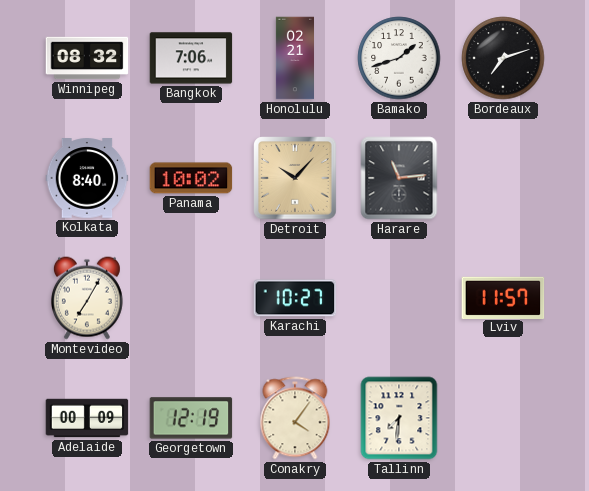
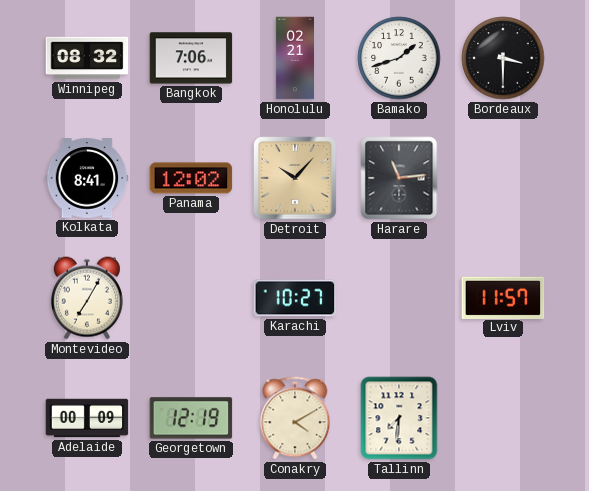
Bordeaux: 7:12 -> 3:30 (503, 58)
Kolkata: 8:40 -> 8:41 (87, 178)
Panama: 10:02 -> 12:02 (191, 178)
Conakry: 4:06 -> 4:10 (295, 418)
